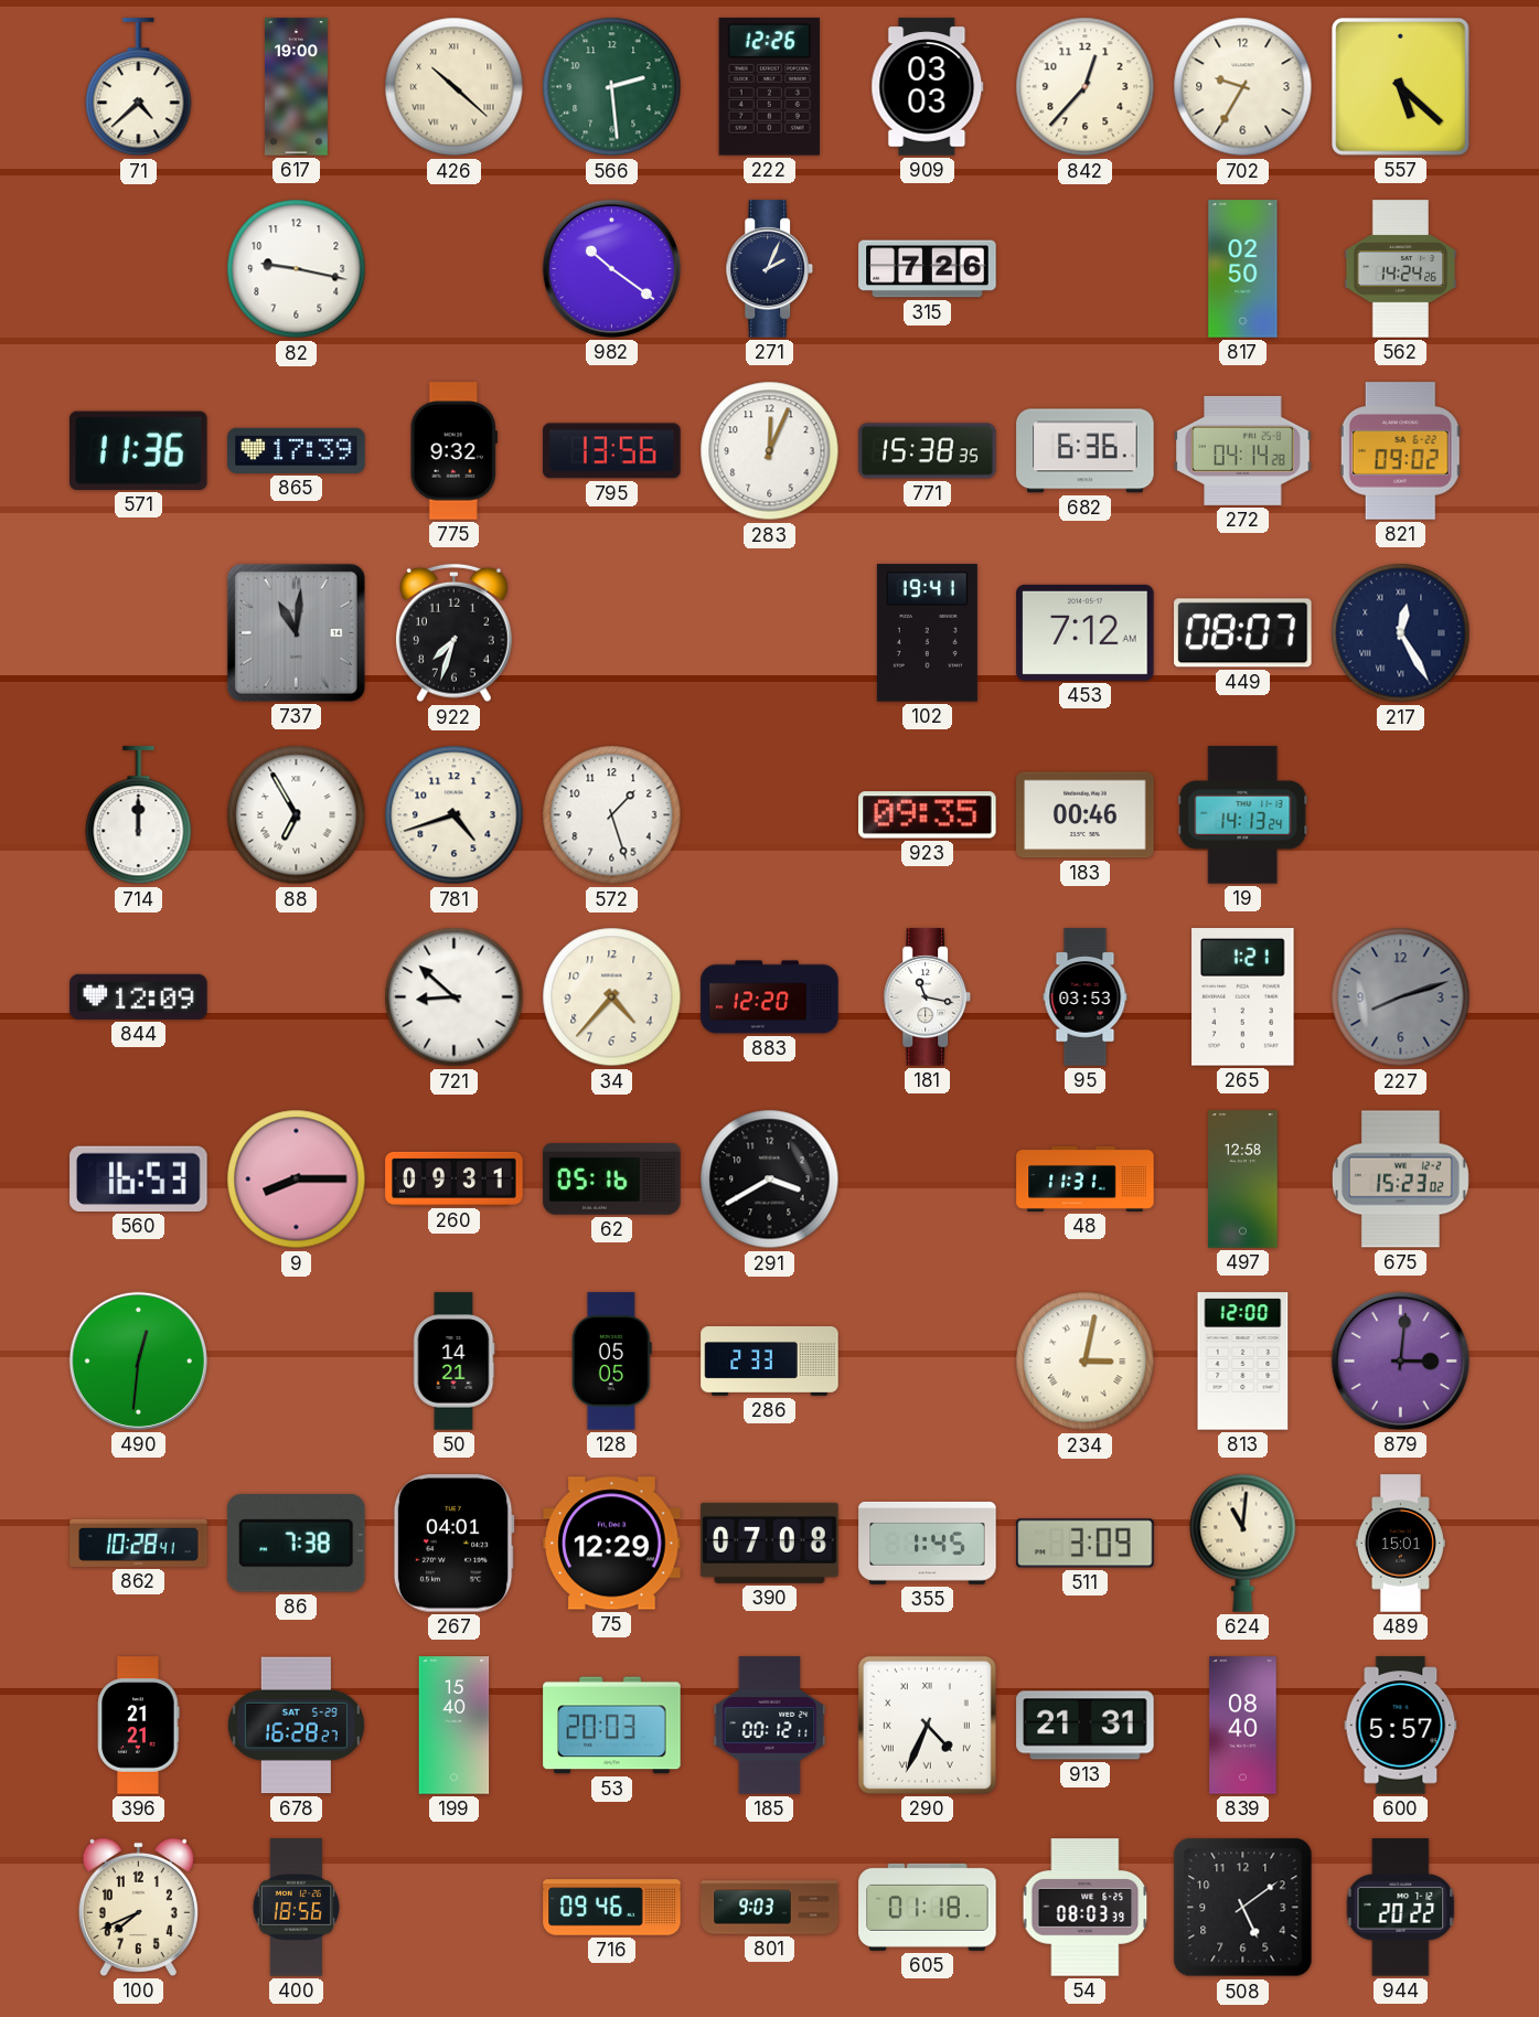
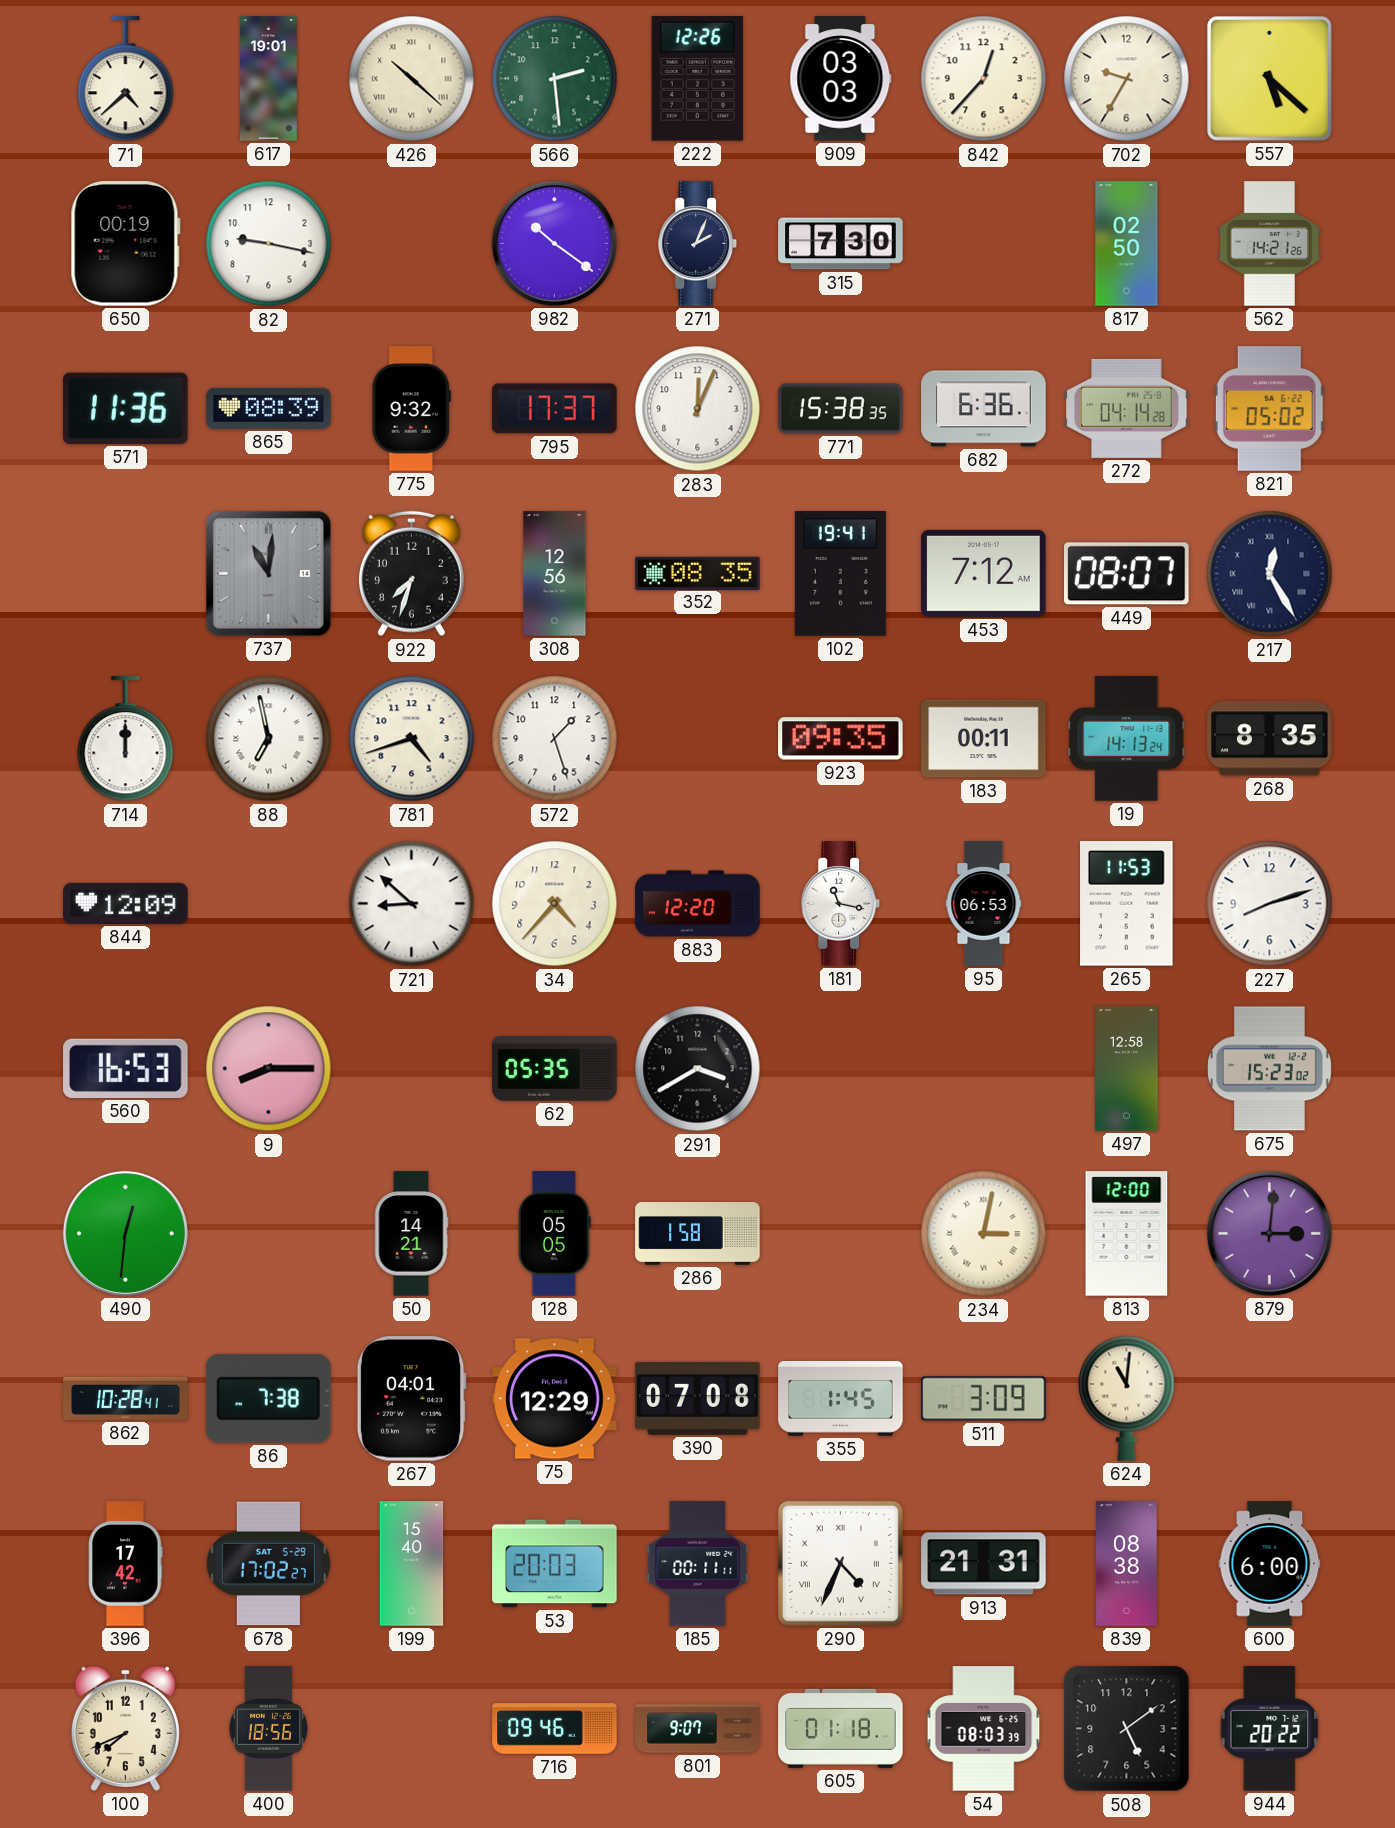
617: 19:00 -> 19:01 (268, 79)
650: none -> 00:19 (125, 244)
315: 7:26 -> 7:30 (841, 244)
562: 14:24 -> 14:21 (1270, 244)
865: 17:39 -> 08:39 (269, 408)
795: 13:56 -> 17:37 (555, 409)
821: 09:02 -> 05:02 (1270, 409)
308: none -> 12:56 (555, 574)
352: none -> 08:35 (698, 573)
88: 6:55 -> 6:58 (269, 739)
183: 00:46 -> 00:11 (984, 739)
268: none -> 8:35 (1270, 739)
95: 03:53 -> 06:53 (984, 904)
265: 1:21 -> 11:53 (1127, 904)
227 dial: grey -> white (1270, 904)
260: 09:31 -> none (455, 1178)
62: 05:16 -> 05:35 (555, 1069)
48: 11:31 -> none (1086, 1178)
286: 2:33 -> 1:58 (698, 1234)
489: 15:01 -> none (1400, 1544)
396: 21:21 -> 17:42 (126, 1564)
678: 16:28 -> 17:02 (268, 1564)
185: 00:12 -> 00:11 (698, 1564)
839: 08:40 -> 08:38 (1127, 1564)
600: 5:57 -> 6:00 (1270, 1564)
801: 9:03 -> 9:07 (698, 1729)
